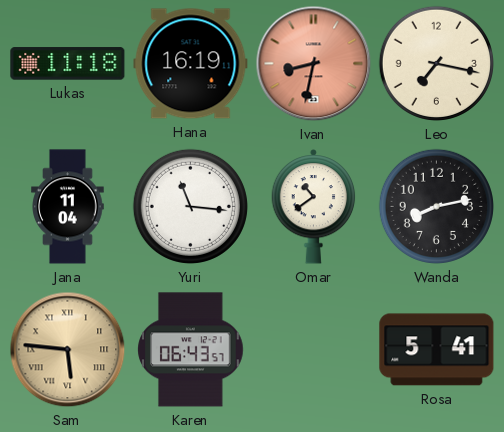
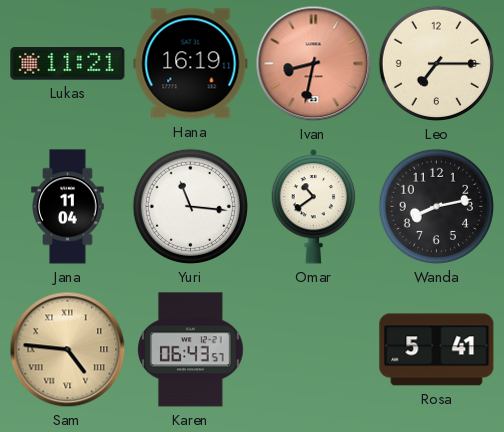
Lukas: 11:18 -> 11:21 (68, 64)
Leo: 7:17 -> 7:15 (436, 63)
Sam: 5:46 -> 4:46 (68, 350)
